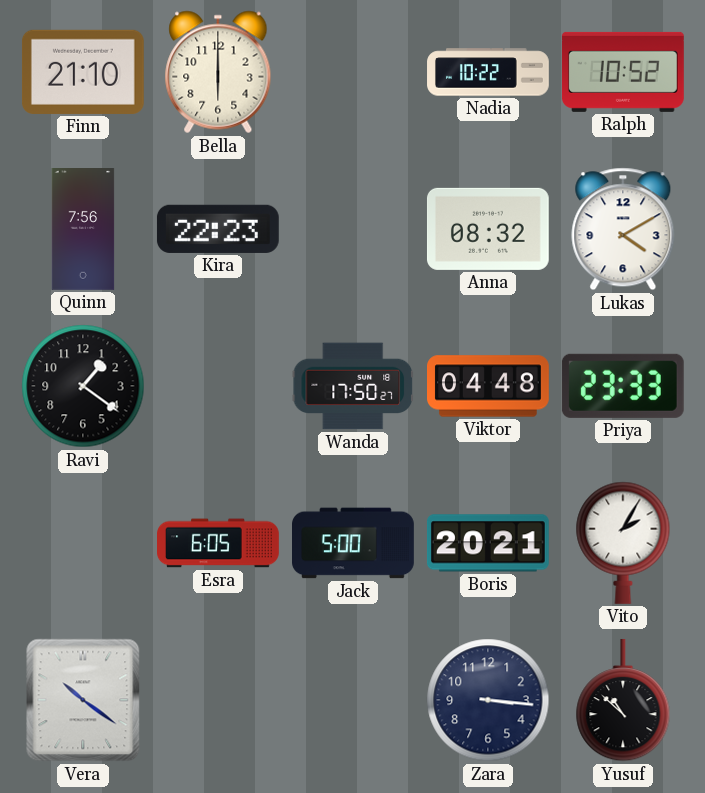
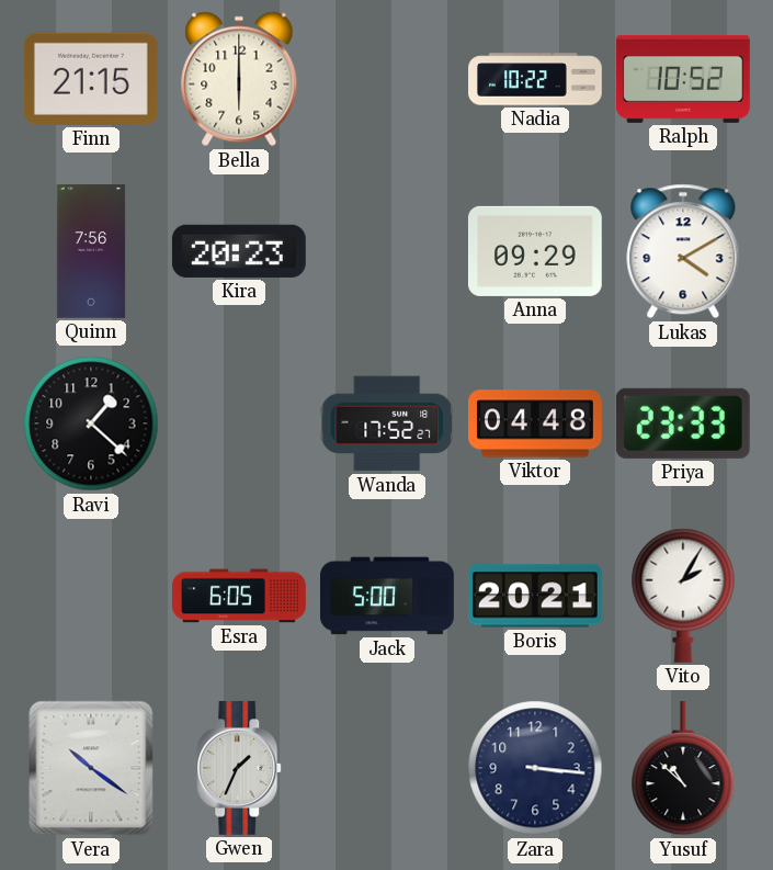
Finn: 21:10 -> 21:15 (91, 79)
Kira: 22:23 -> 20:23 (239, 251)
Anna: 08:32 -> 09:29 (535, 251)
Ravi: 1:21 -> 1:22 (91, 423)
Wanda: 17:50 -> 17:52 (387, 423)
Gwen: none -> 1:34 (240, 768)
